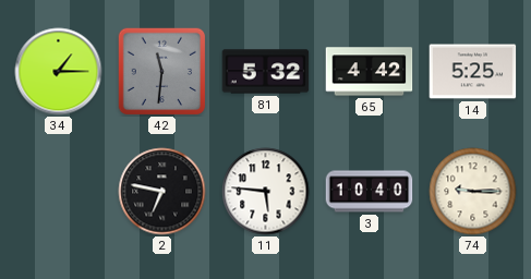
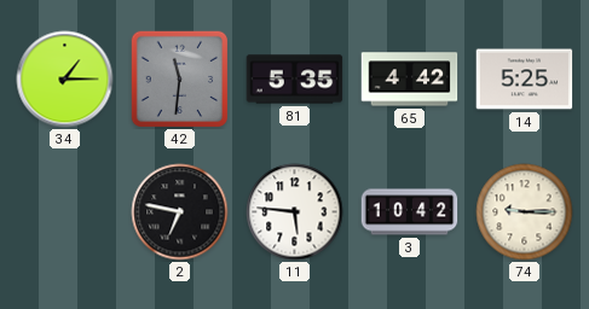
81: 5:32 -> 5:35 (295, 80)
3: 10:40 -> 10:42 (410, 212)
